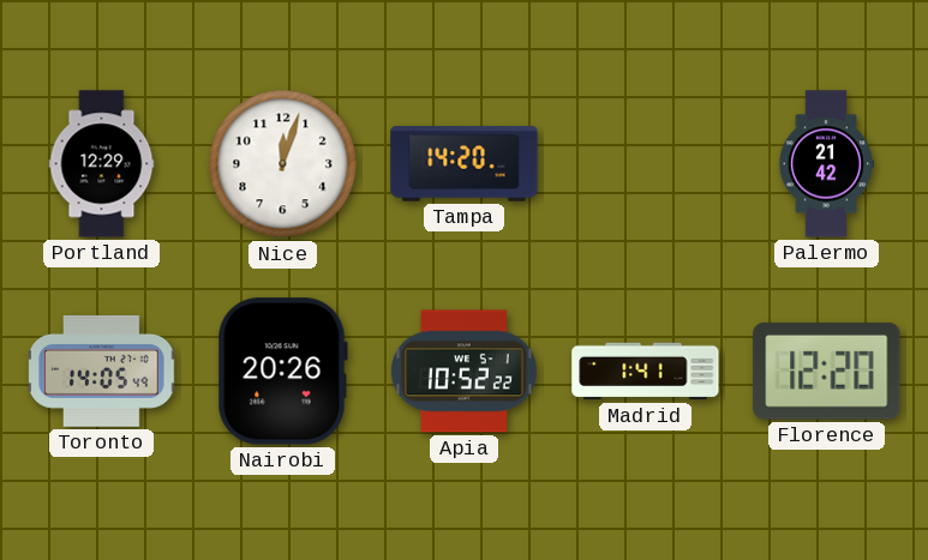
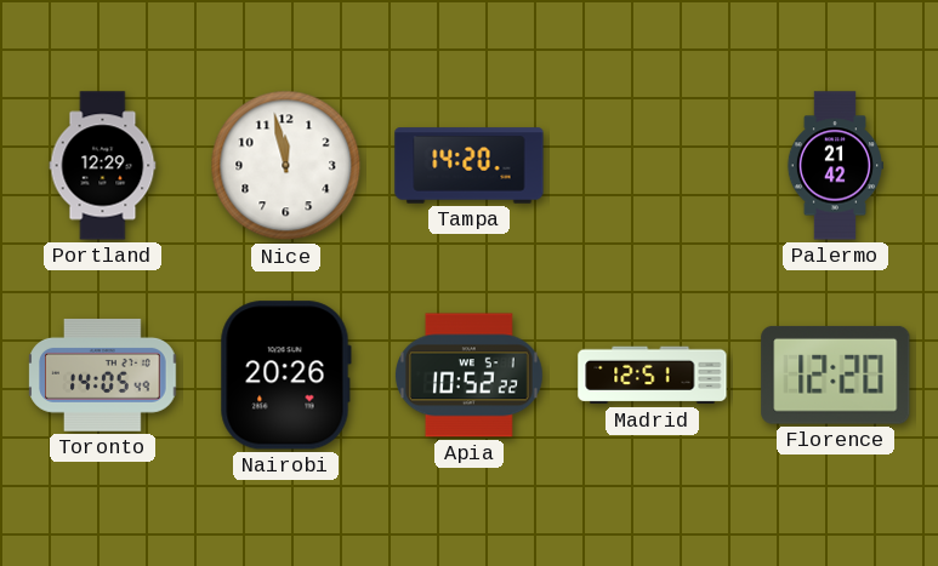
Nice: 12:03 -> 11:58 (286, 166)
Madrid: 1:41 -> 12:51 (653, 376)
